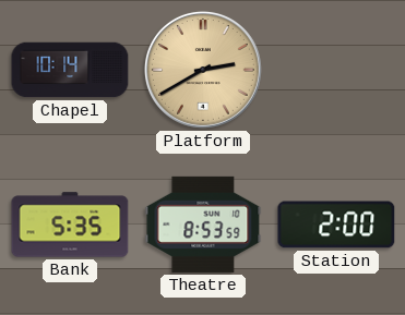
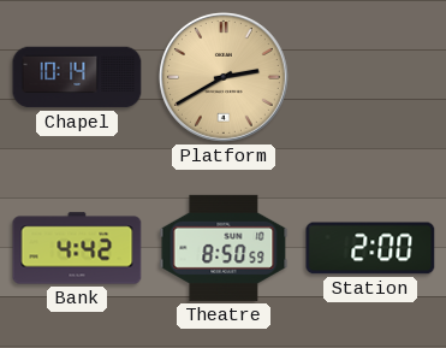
Bank: 5:35 -> 4:42 (77, 248)
Theatre: 8:53 -> 8:50 (224, 248)
